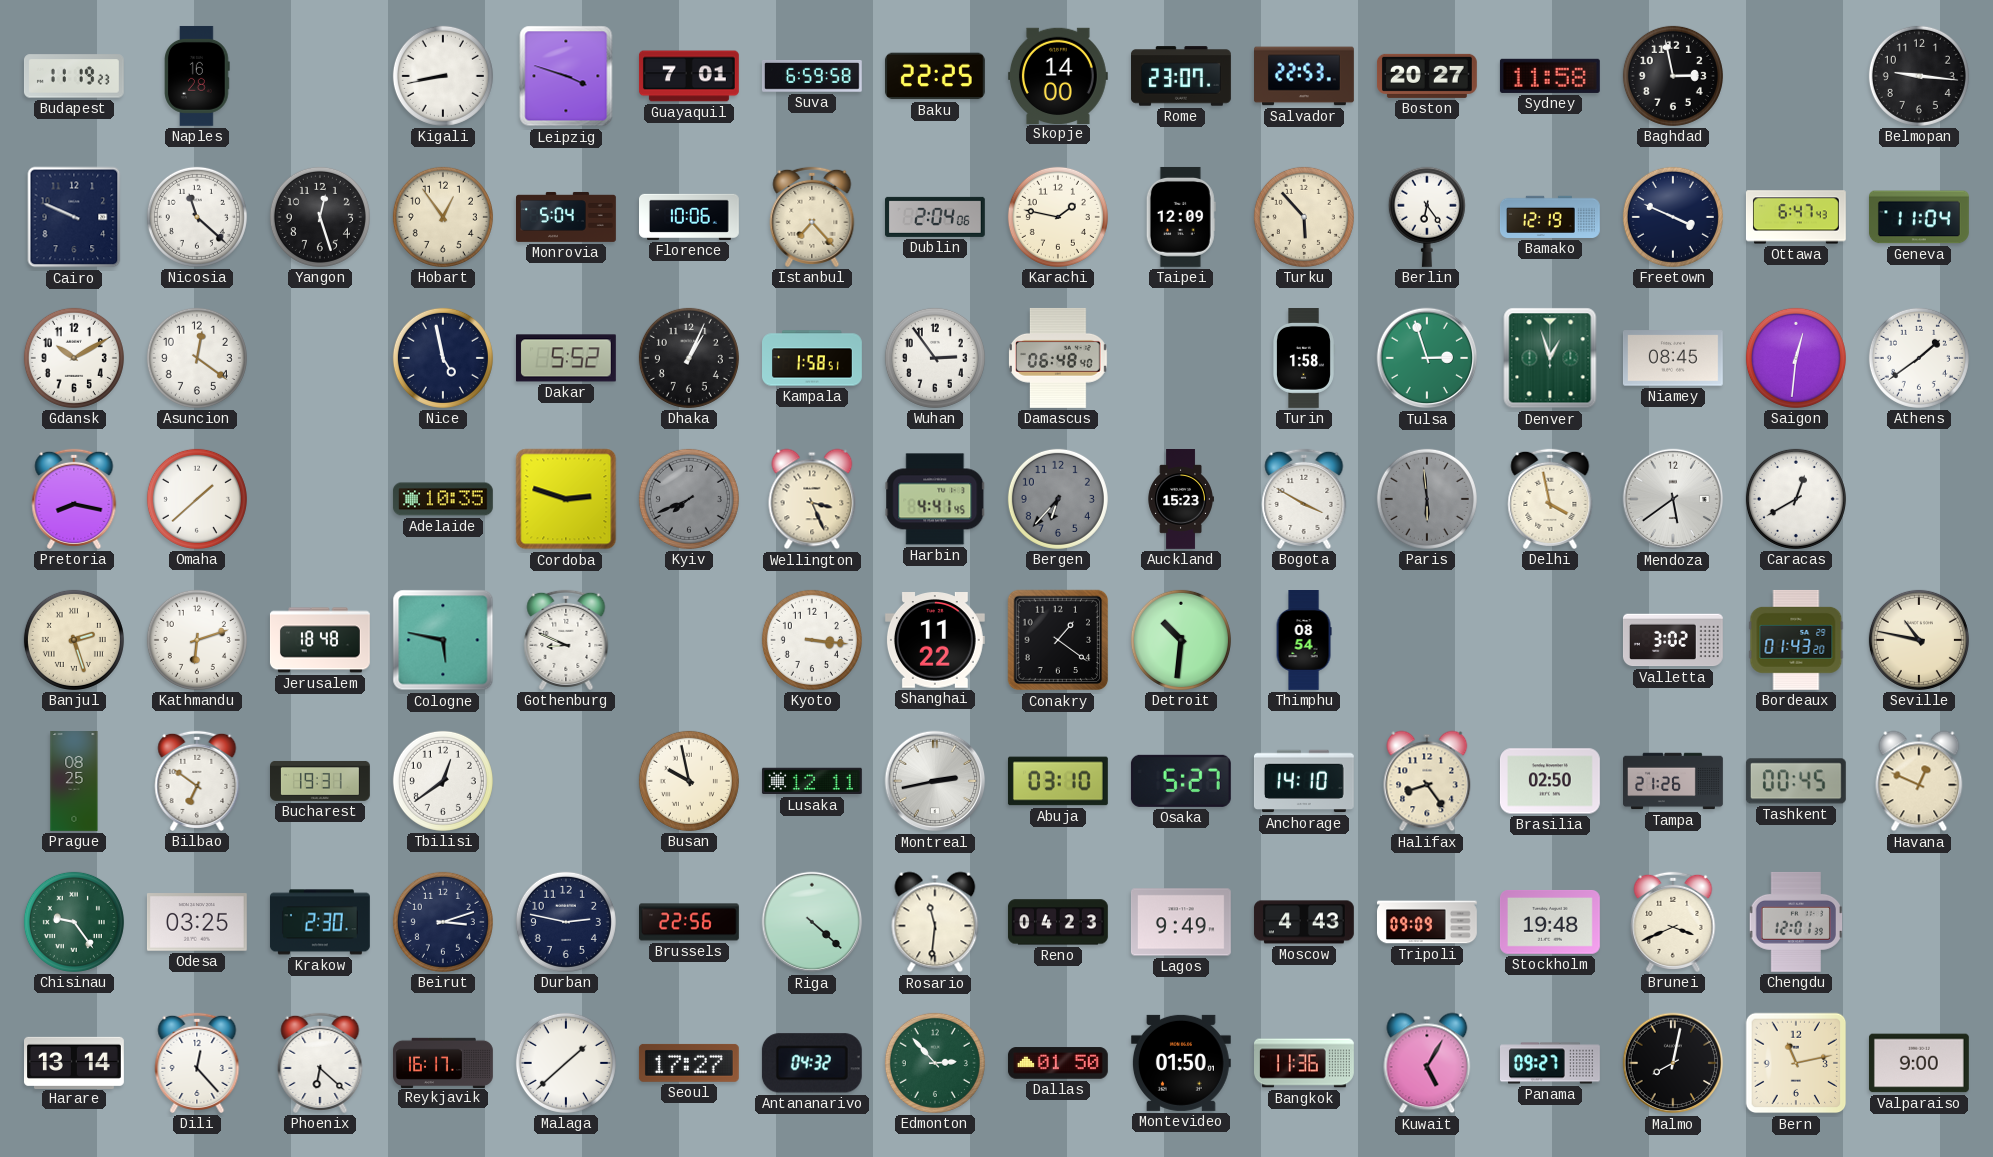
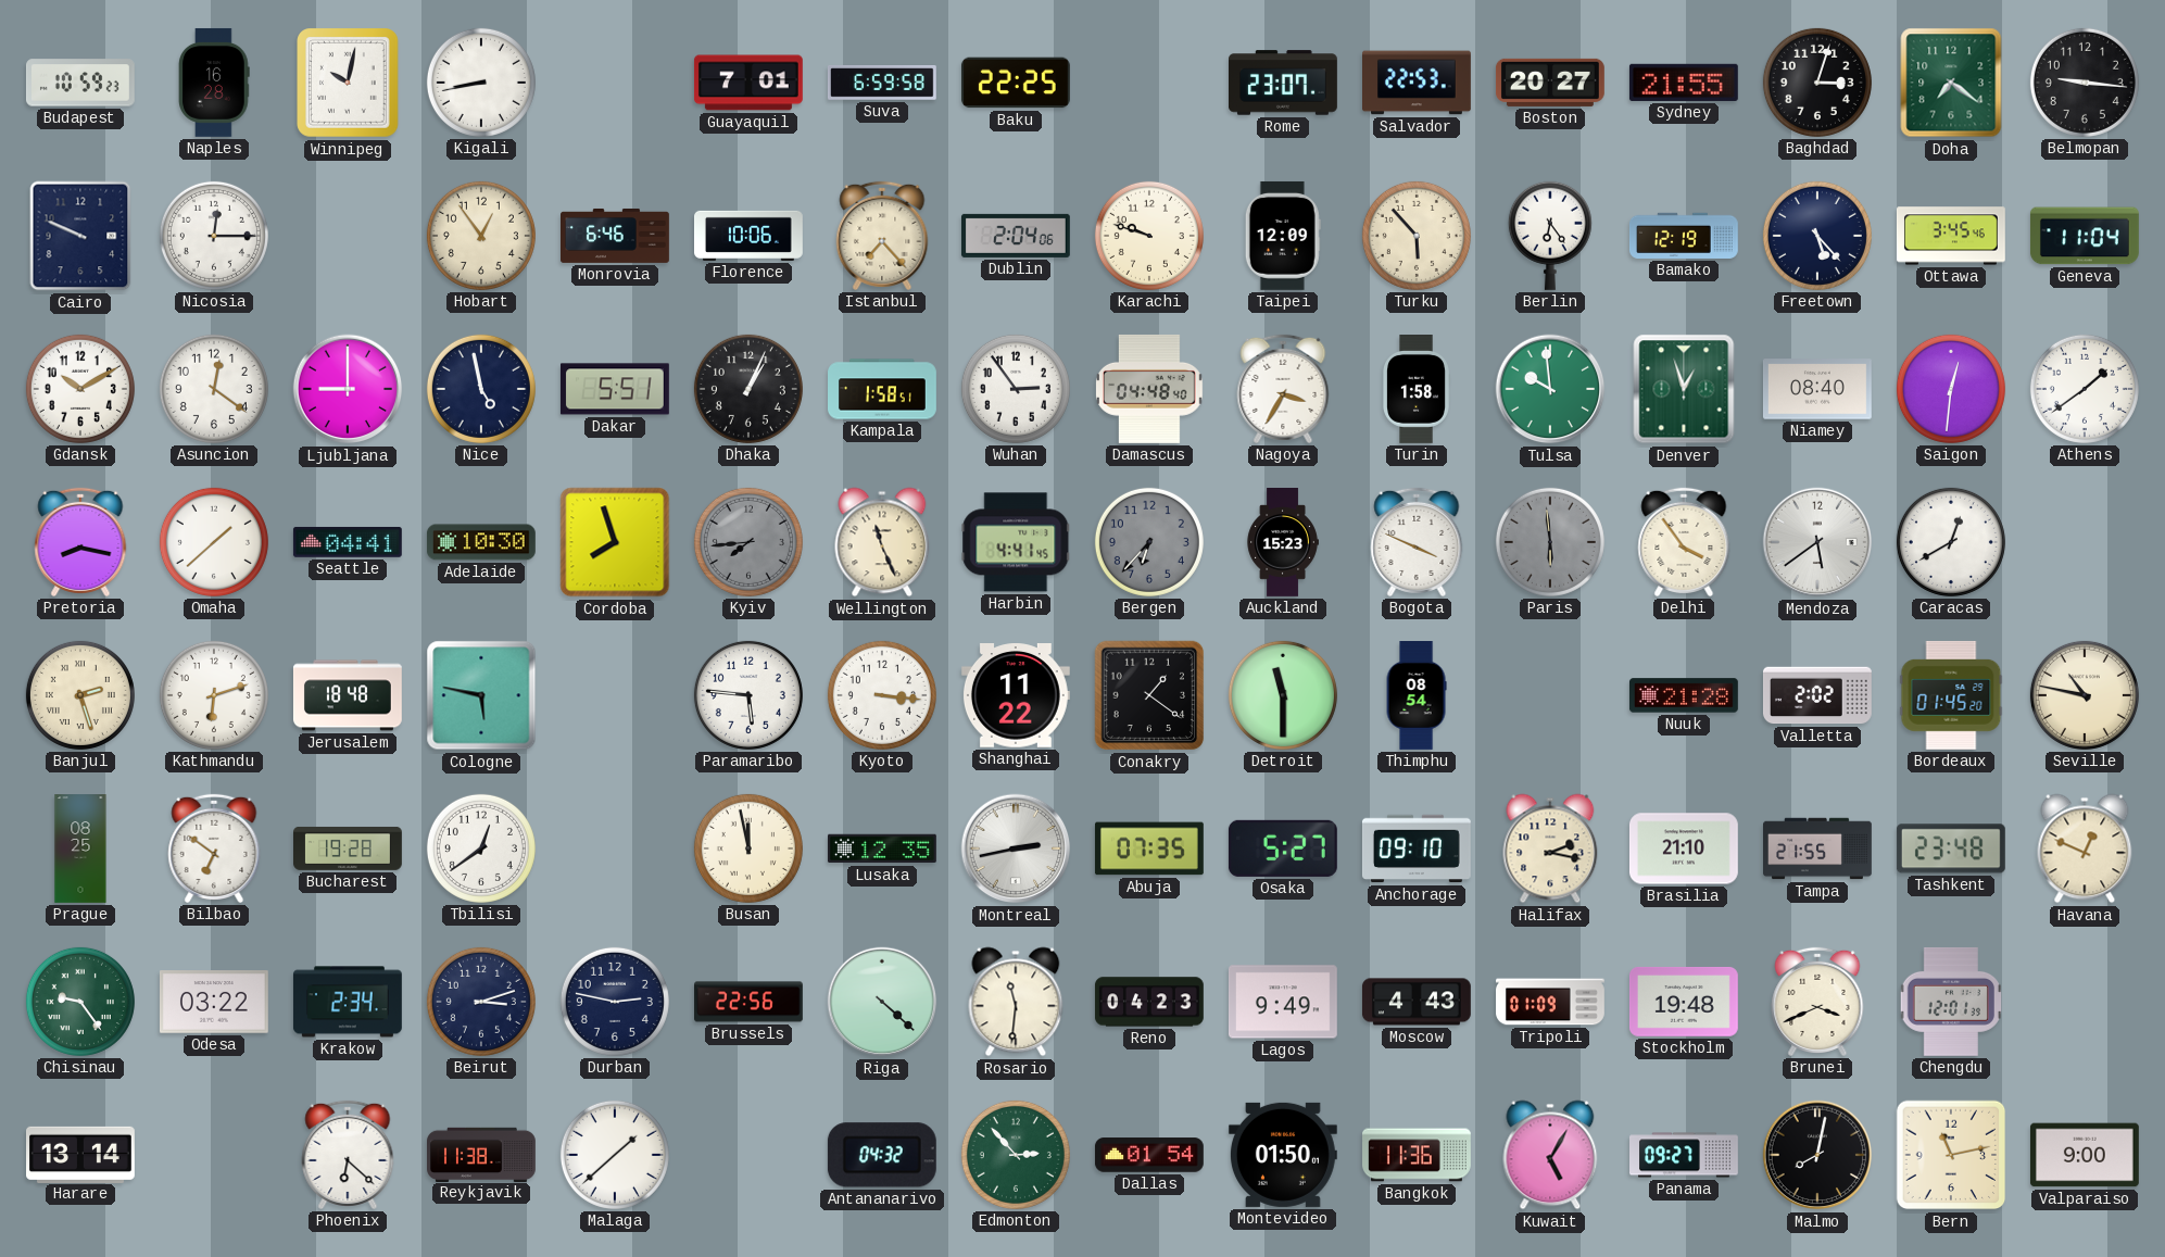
Budapest: 11:19 -> 10:59 (80, 83)
Winnipeg: none -> 10:02 (349, 84)
Leipzig: 3:48 -> none (566, 76)
Skopje: 14:00 -> none (1058, 75)
Sydney: 11:58 -> 21:55 (1684, 83)
Baghdad: 2:58 -> 3:03 (1817, 83)
Doha: none -> 7:21 (1951, 83)
Nicosia: 11:22 -> 12:15 (214, 236)
Yangon: 12:27 -> none (320, 217)
Monrovia: 5:04 -> 6:46 (616, 236)
Karachi: 1:47 -> 9:48 (1149, 236)
Freetown: 3:49 -> 5:23 (1817, 236)
Ottawa: 6:47 -> 3:45 (1951, 236)
Ljubljana: none -> 9:00 (348, 389)
Dakar: 5:52 -> 5:51 (615, 389)
Damascus: 06:48 -> 04:48 (1149, 389)
Nagoya: none -> 3:35 (1283, 389)
Tulsa: 2:57 -> 9:59 (1550, 389)
Niamey: 08:45 -> 08:40 (1817, 389)
Seattle: none -> 04:41 (348, 542)
Adelaide: 10:35 -> 10:30 (481, 542)
Cordoba: 2:48 -> 7:57 (615, 542)
Kyiv: 7:41 -> 7:44 (748, 542)
Wellington: 3:26 -> 11:26 (882, 542)
Bogota: 3:50 -> 3:49 (1417, 542)
Delhi: 3:58 -> 3:54 (1684, 542)
Gothenburg: 8:49 -> none (566, 640)
Paramaribo: none -> 5:46 (748, 695)
Detroit: 10:31 -> 11:30 (1283, 695)
Nuuk: none -> 21:28 (1684, 695)
Valletta: 3:02 -> 2:02 (1817, 695)
Bordeaux: 01:43 -> 01:45 (1951, 695)
Bucharest: 19:31 -> 19:28 (349, 849)
Busan: 9:58 -> 11:58 (748, 849)
Lusaka: 12:11 -> 12:35 (882, 849)
Abuja: 03:10 -> 07:35 (1149, 849)
Anchorage: 14:10 -> 09:10 (1417, 849)
Halifax: 8:24 -> 2:17 (1550, 849)
Brasilia: 02:50 -> 21:10 (1684, 849)
Tampa: 21:26 -> 21:55 (1818, 849)
Tashkent: 00:45 -> 23:48 (1951, 849)
Odesa: 03:25 -> 03:22 (214, 1002)
Krakow: 2:30 -> 2:34 (348, 1002)
Tripoli: 09:09 -> 01:09 (1551, 1002)
Dili: 12:23 -> none (197, 1063)
Reykjavik: 16:17 -> 11:38 (482, 1154)
Seoul: 17:27 -> none (689, 1063)
Dallas: 01:50 -> 01:54 (1149, 1155)
